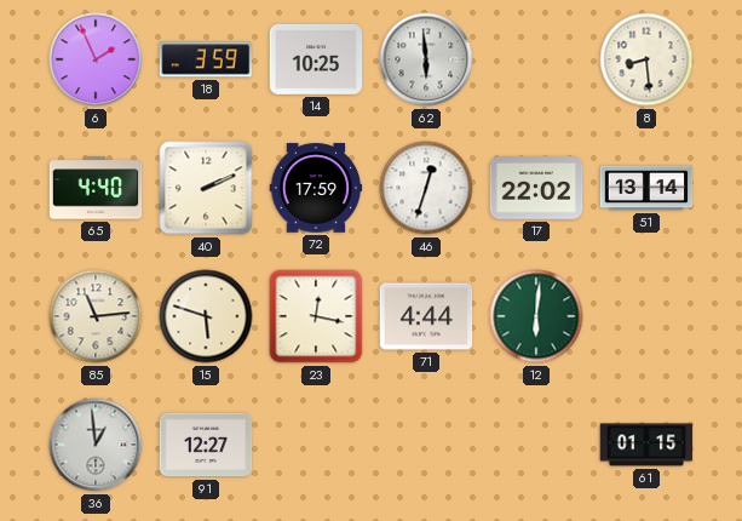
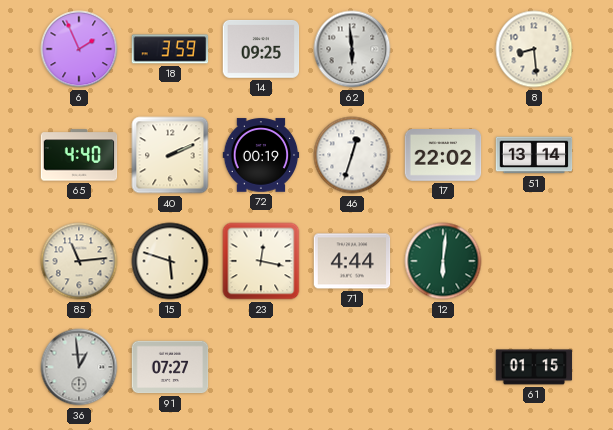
14: 10:25 -> 09:25 (261, 49)
72: 17:59 -> 00:19 (261, 155)
91: 12:27 -> 07:27 (170, 367)
